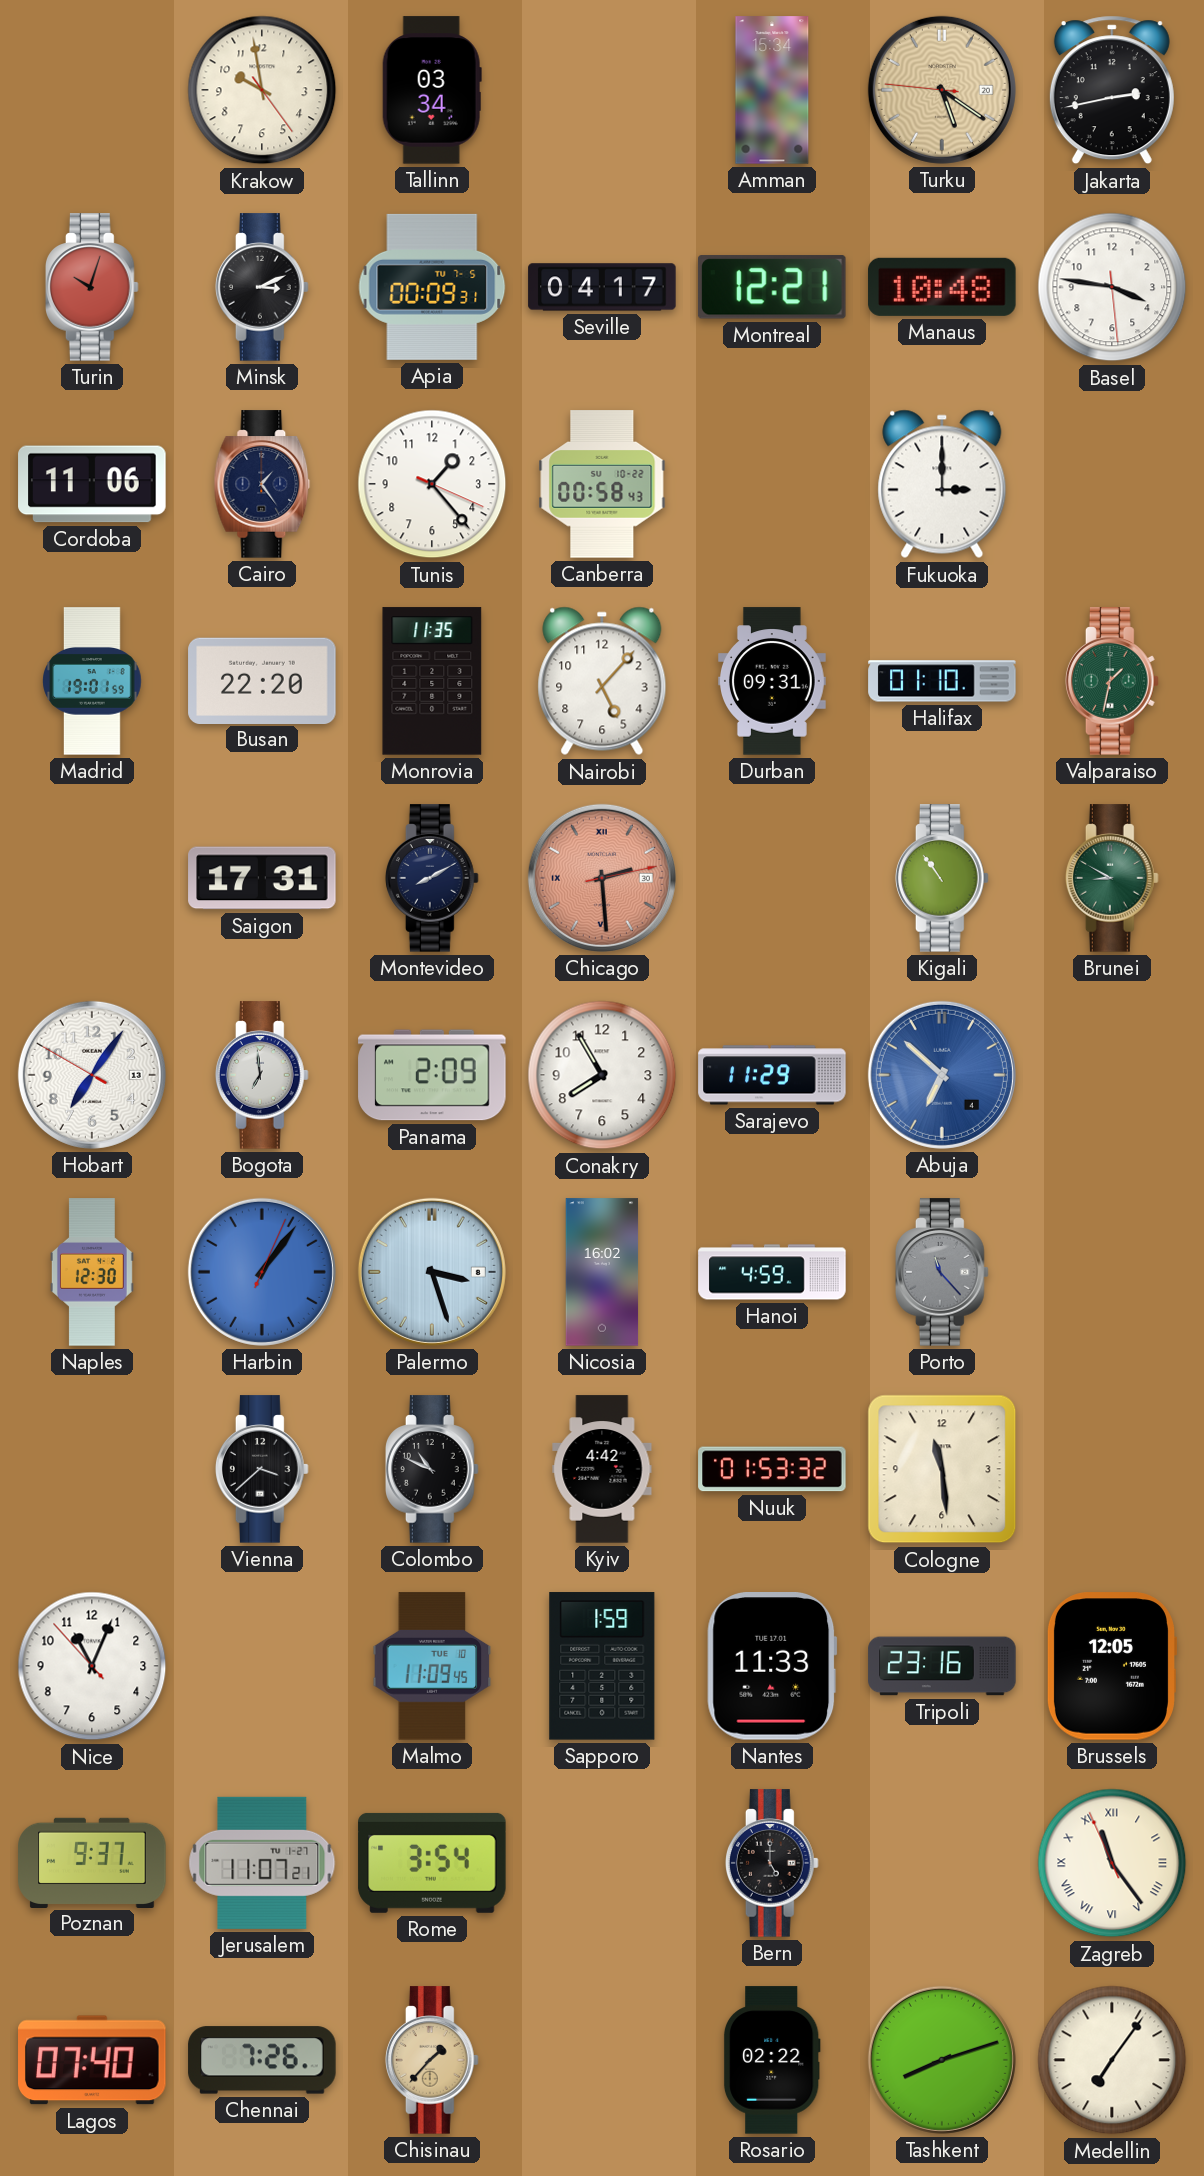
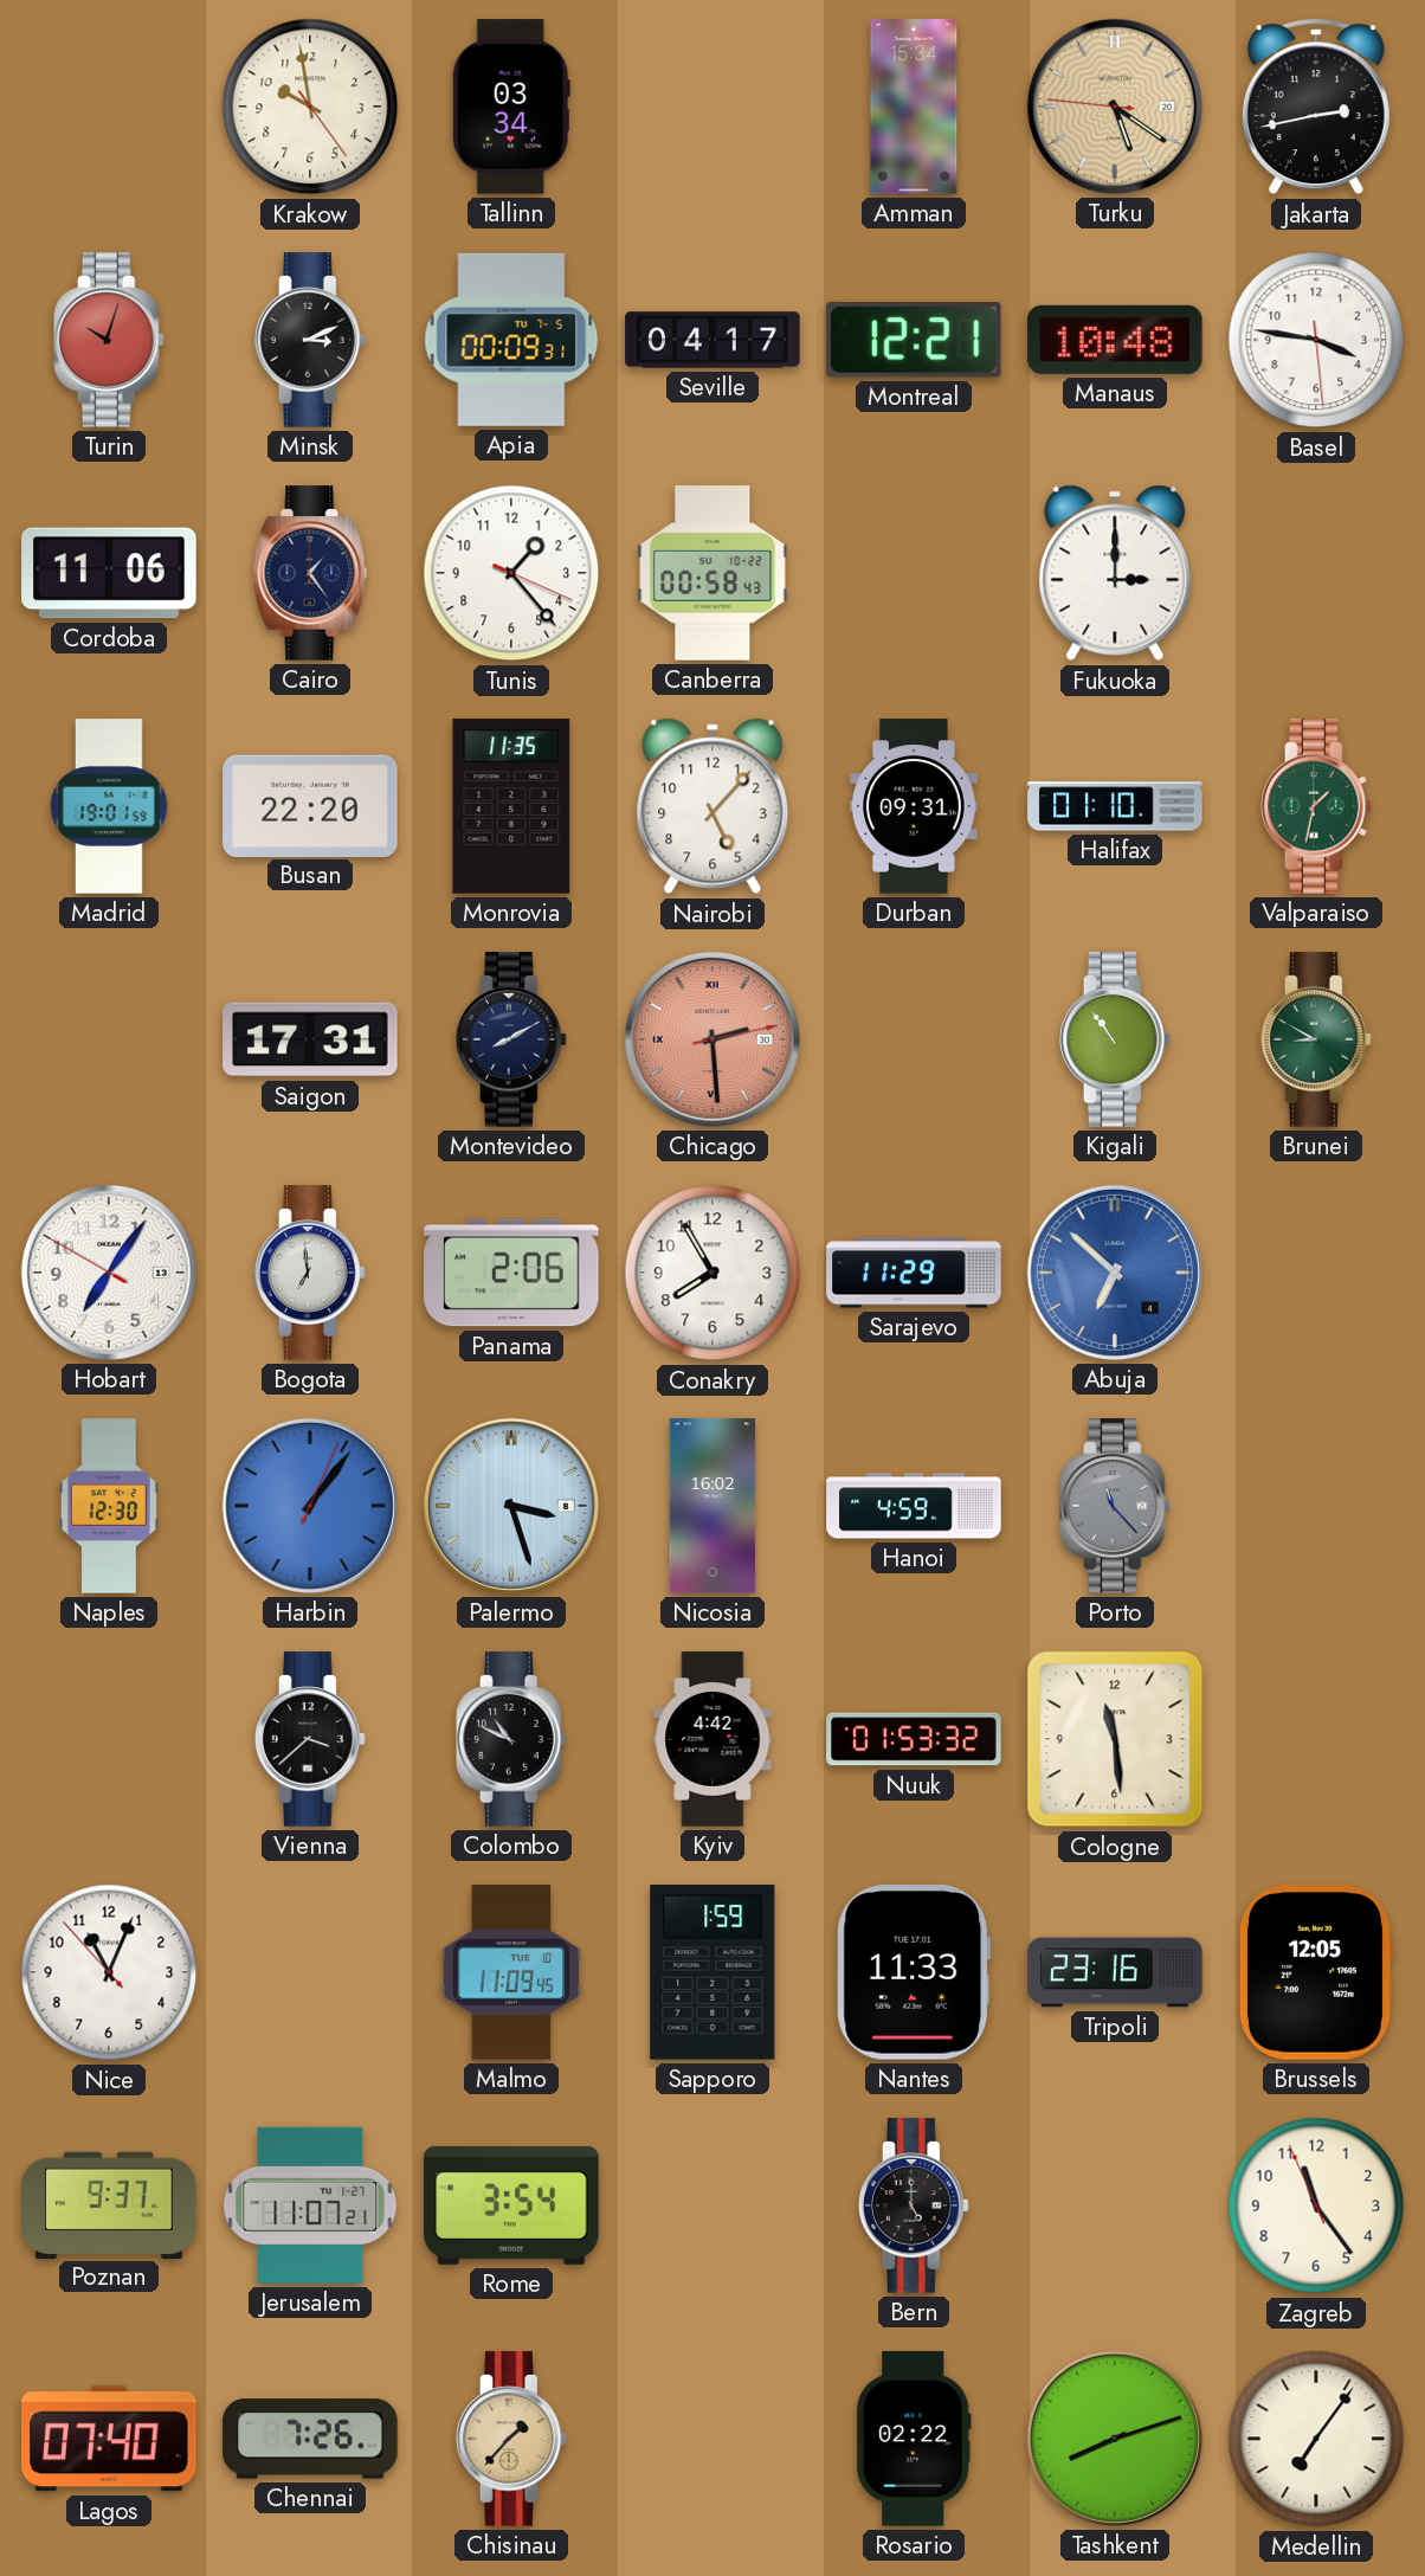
Panama: 2:09 -> 2:06 (511, 1273)
Zagreb numerals: Roman -> Arabic (1316, 2205)
